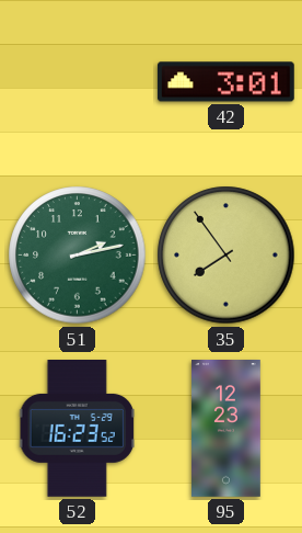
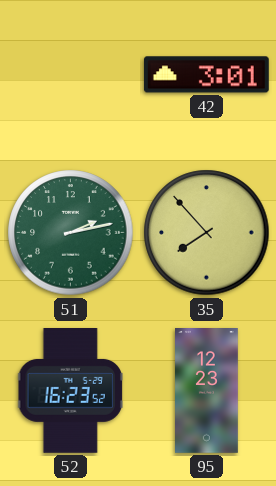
35: 7:54 -> 7:53 (207, 233)
